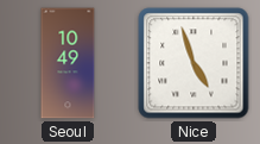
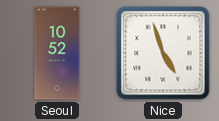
Seoul: 10:49 -> 10:52 (57, 53)
